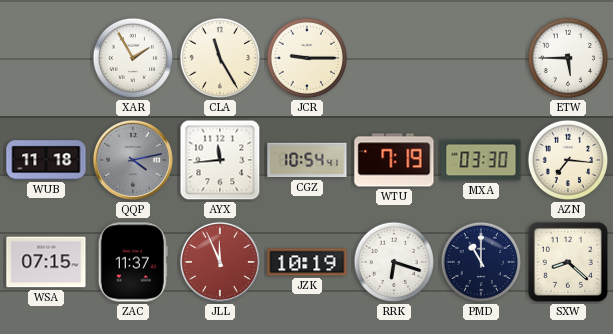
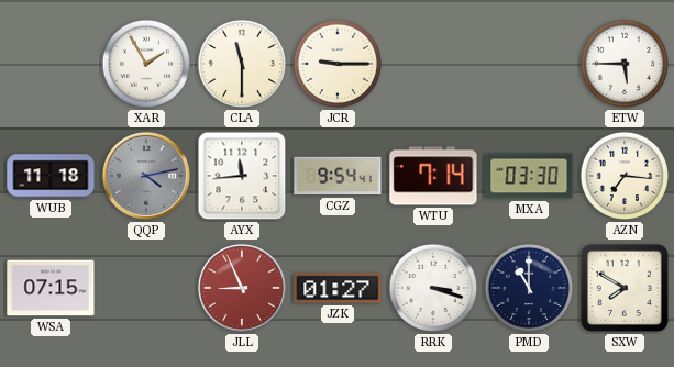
CLA: 11:25 -> 11:30 (242, 64)
CGZ: 10:54 -> 9:54 (338, 176)
WTU: 7:19 -> 7:14 (433, 176)
ZAC: 11:37 -> none (133, 262)
JLL: 11:56 -> 8:56 (242, 288)
JZK: 10:19 -> 01:27 (338, 288)
RRK: 6:18 -> 3:18 (433, 288)
SXW: 8:22 -> 7:50 (625, 288)
